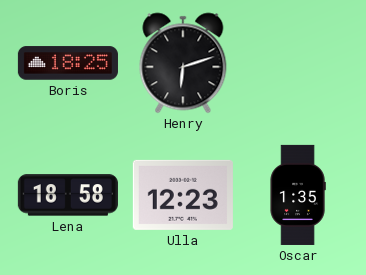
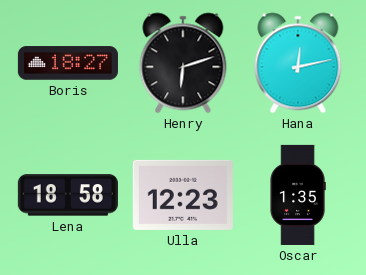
Boris: 18:25 -> 18:27 (68, 63)
Hana: none -> 12:13 (298, 63)
